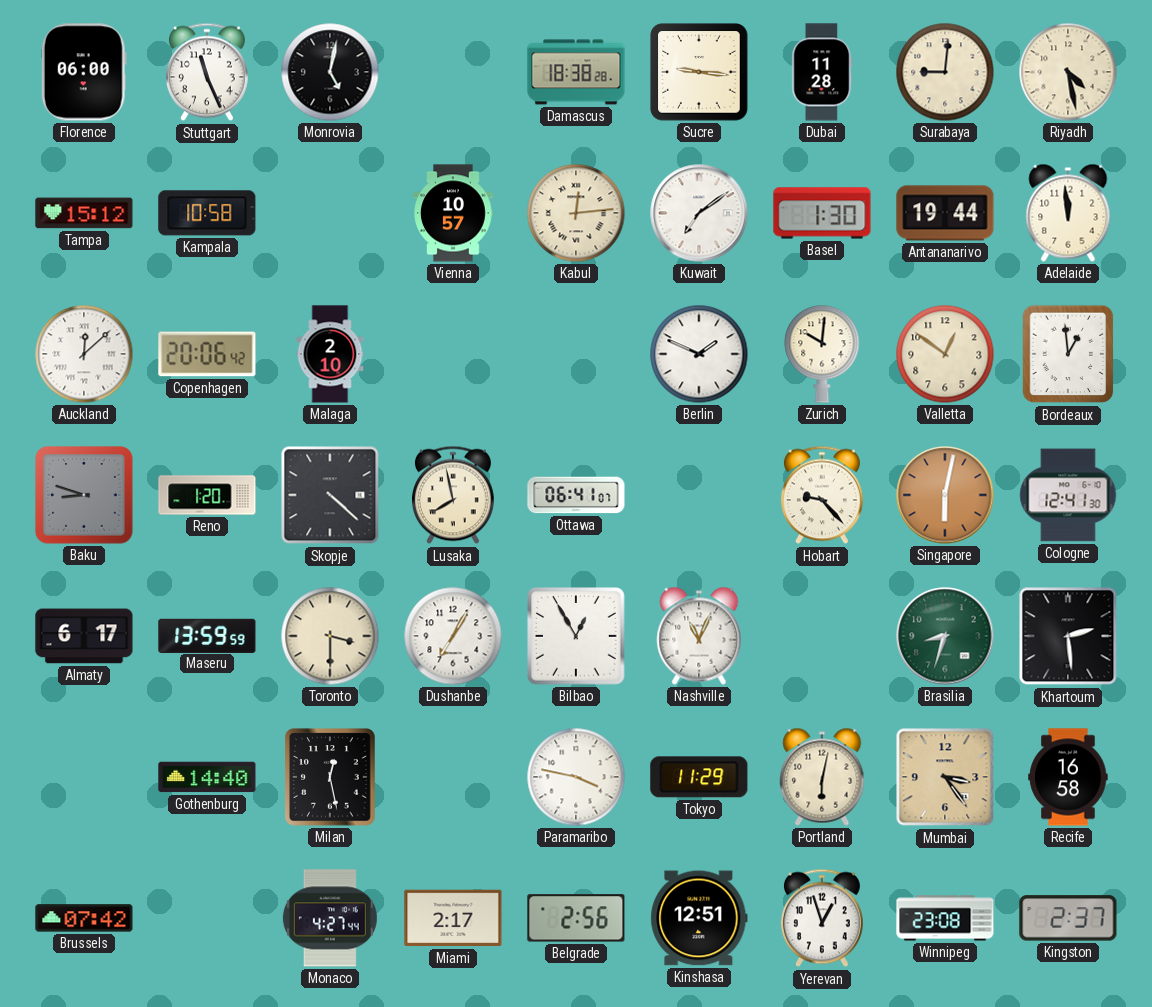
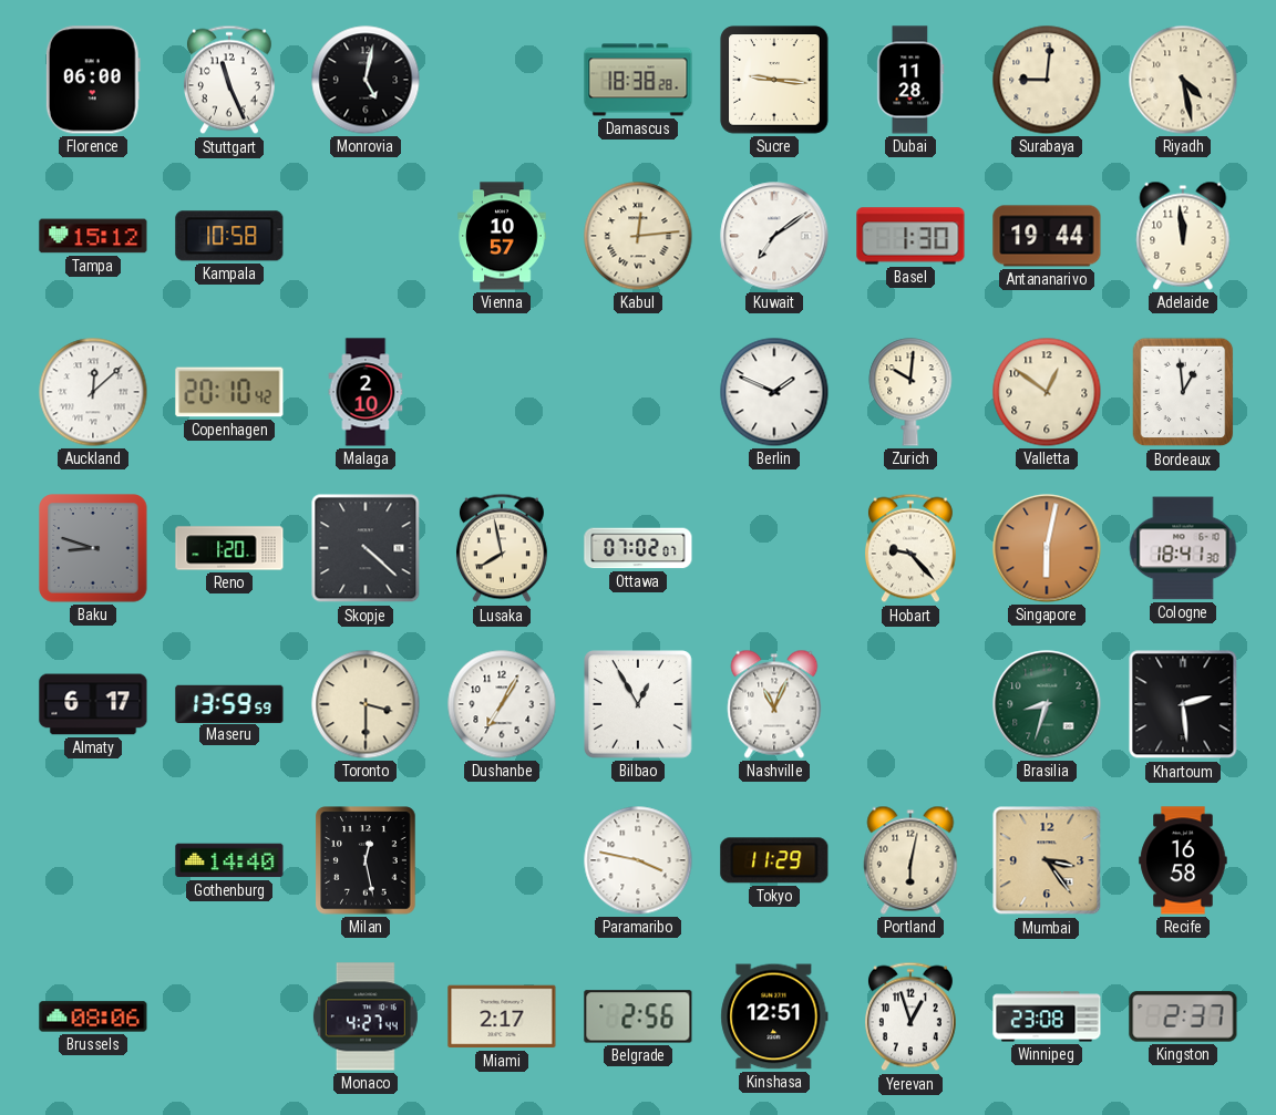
Copenhagen: 20:06 -> 20:10 (229, 392)
Ottawa: 06:41 -> 07:02 (638, 548)
Cologne: 12:41 -> 18:41 (1183, 548)
Brussels: 07:42 -> 08:06 (93, 1016)
